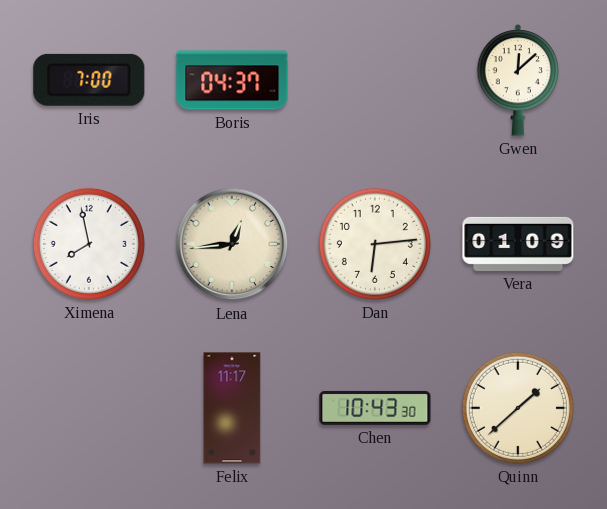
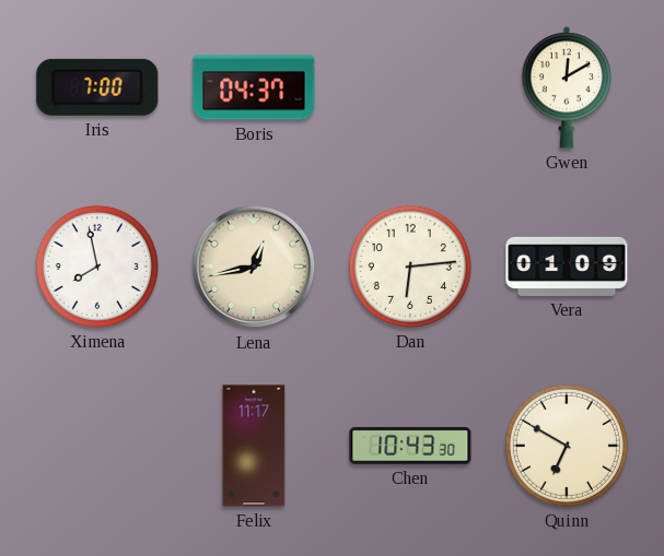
Gwen: 12:08 -> 12:10 (567, 87)
Lena: 12:44 -> 12:43 (254, 267)
Quinn: 1:38 -> 6:50 (567, 446)
